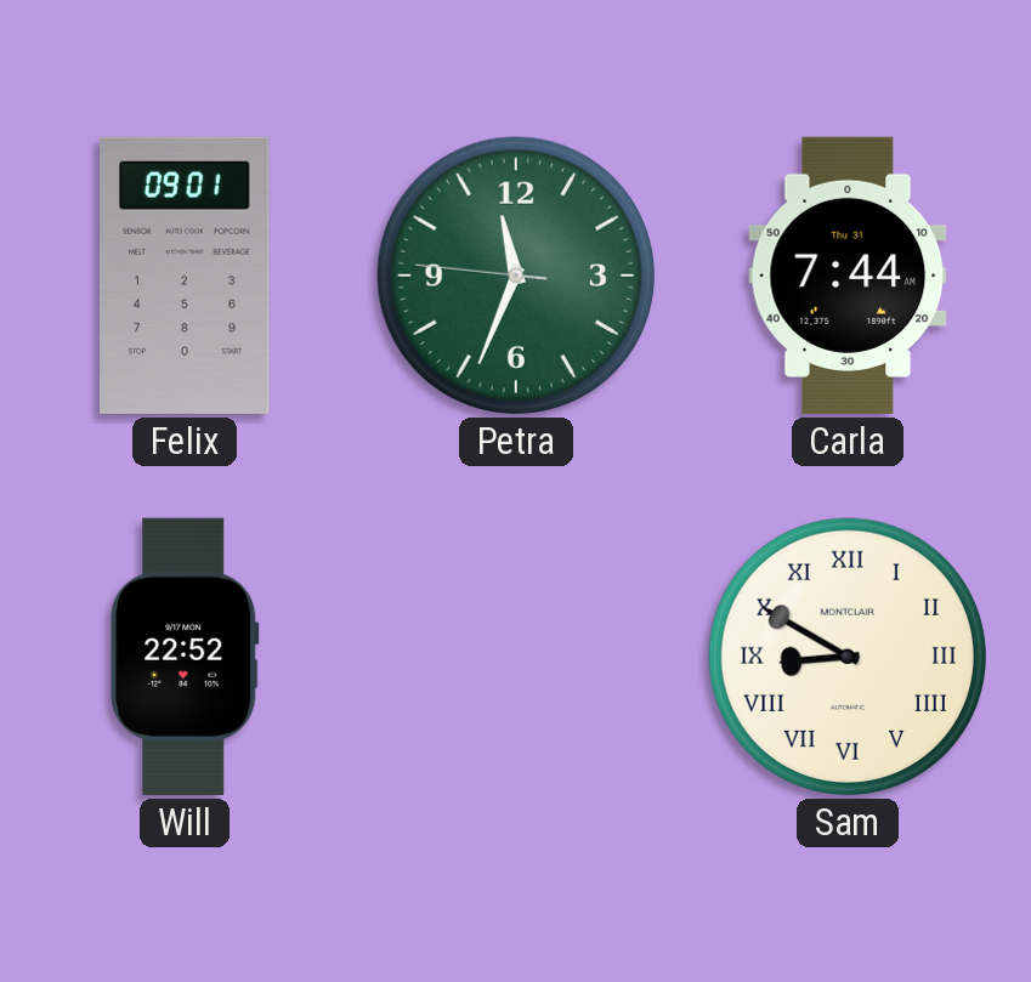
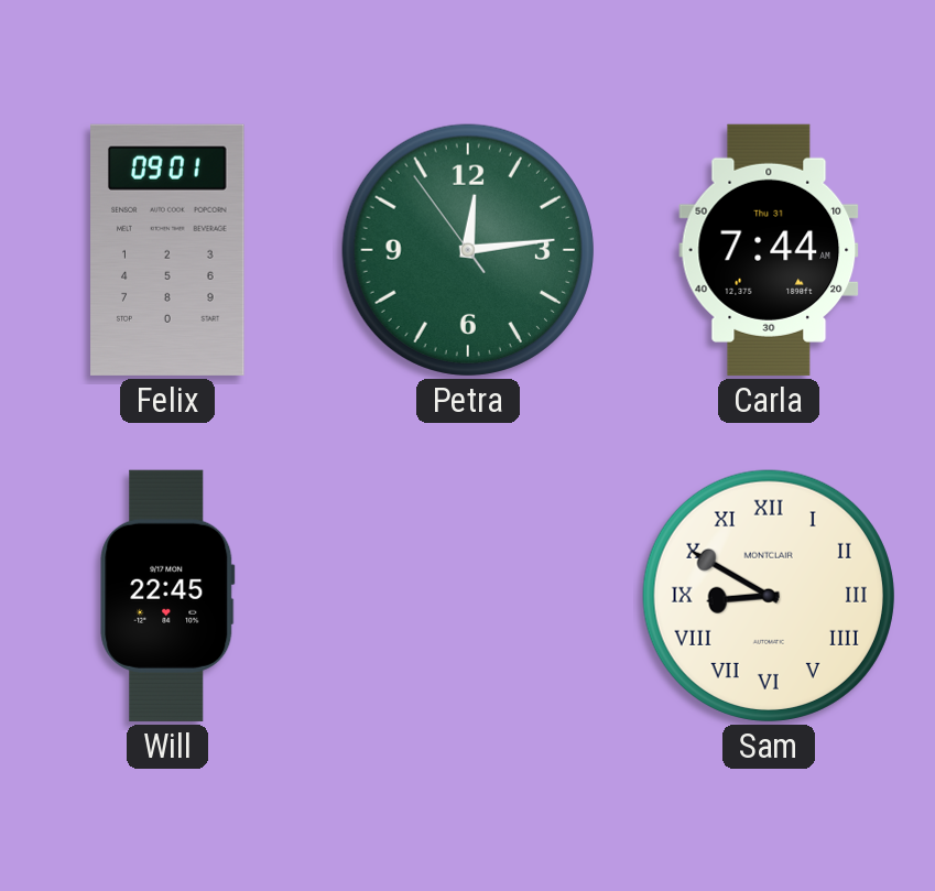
Petra: 11:33 -> 12:13 (468, 250)
Will: 22:52 -> 22:45 (167, 596)
